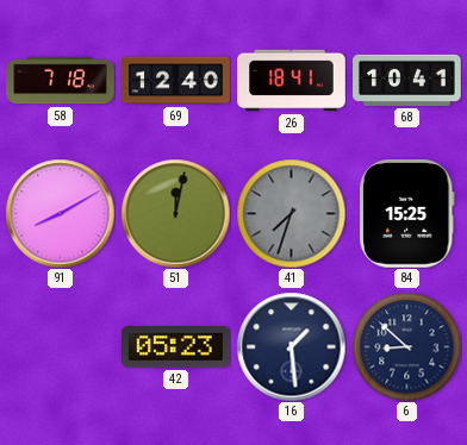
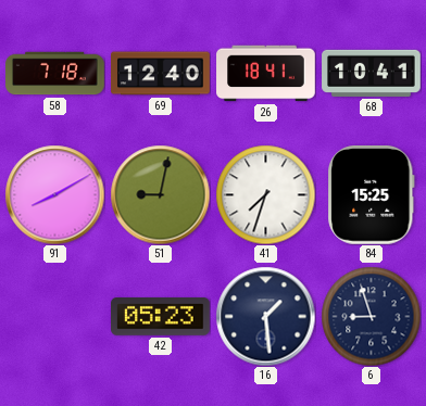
51: 12:02 -> 9:02 (160, 194)
41 dial: grey -> white (265, 194)
6: 8:52 -> 8:57 (371, 316)
